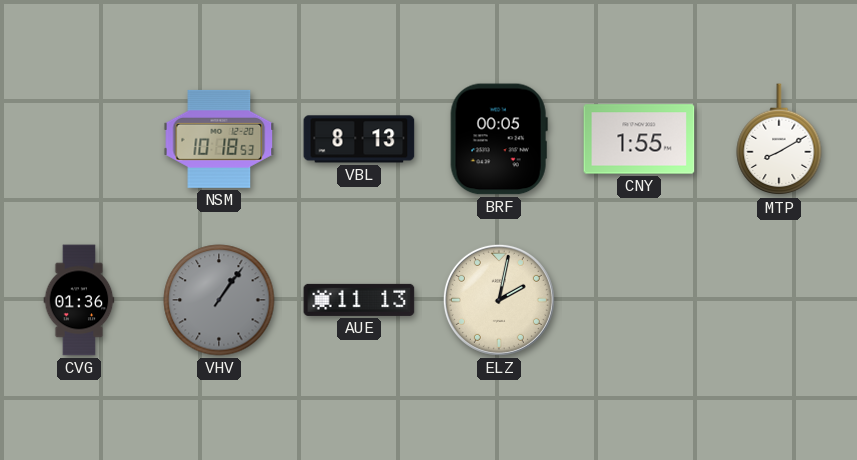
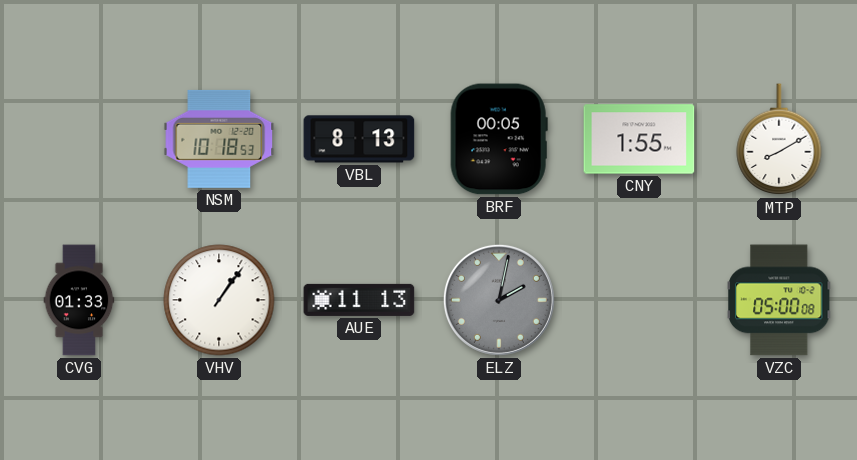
CVG: 01:36 -> 01:33 (79, 300)
VHV dial: grey -> white (219, 300)
ELZ dial: cream -> grey (499, 300)
VZC: none -> 05:00 (779, 300)
